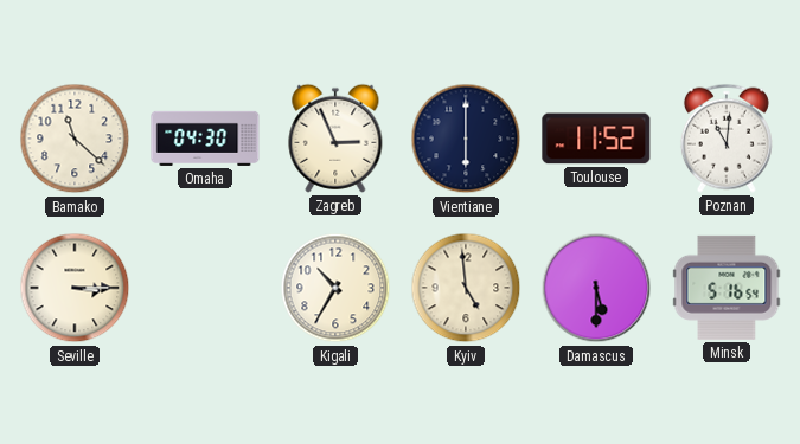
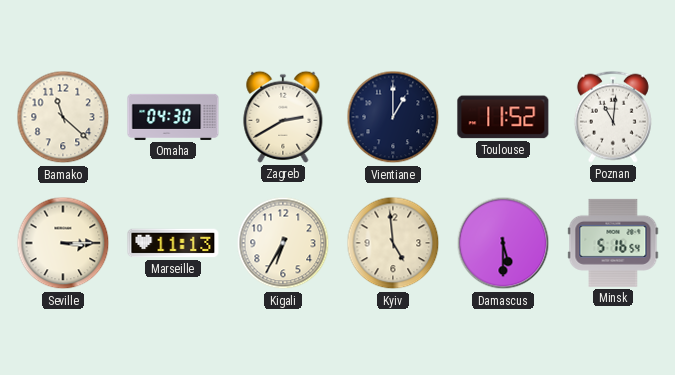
Zagreb: 2:56 -> 2:40 (283, 117)
Vientiane: 6:00 -> 1:00 (393, 117)
Marseille: none -> 11:13 (173, 243)
Kigali: 10:35 -> 6:35 (283, 243)
